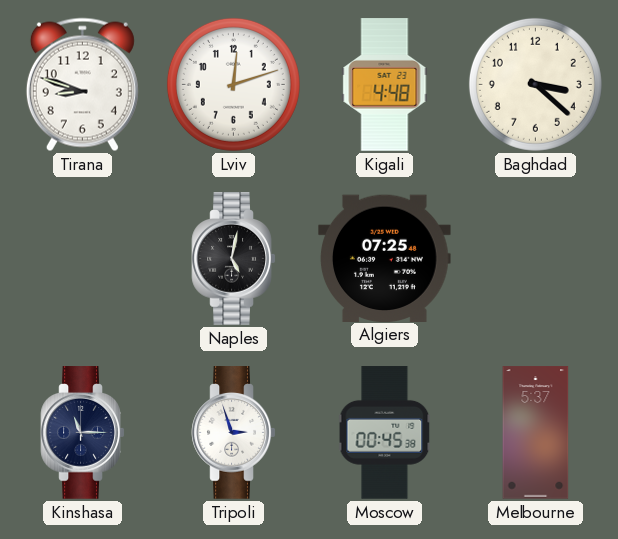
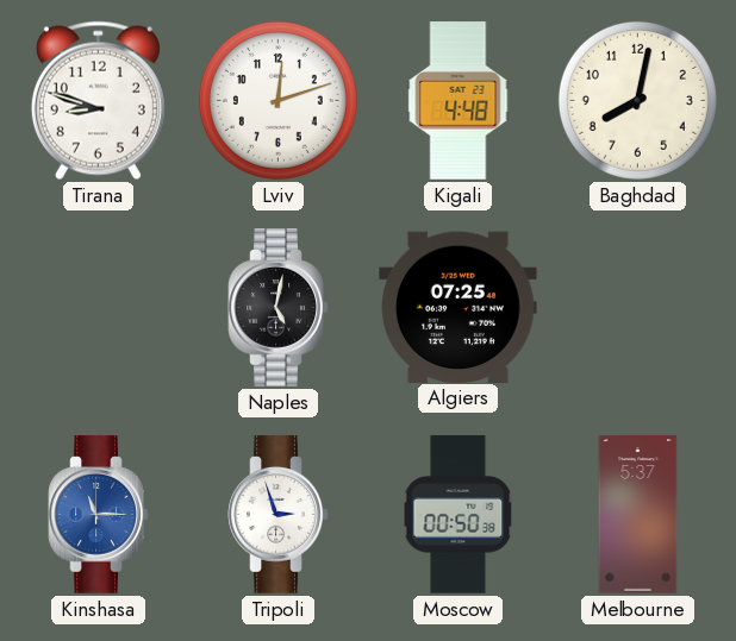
Baghdad: 3:22 -> 8:02 (637, 100)
Kinshasa dial: navy -> blue (99, 515)
Moscow: 00:45 -> 00:50 (459, 515)
